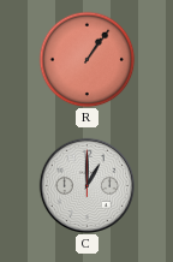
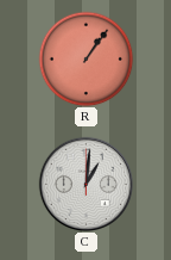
C: 1:00 -> 1:01 (85, 184)
